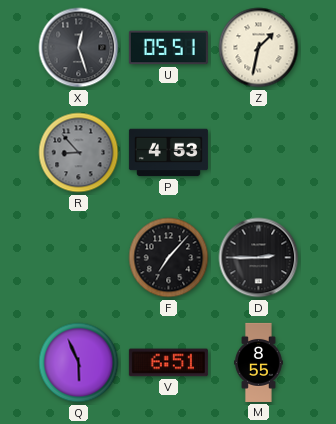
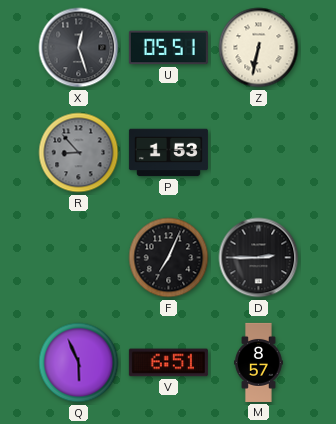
Z: 1:32 -> 6:32 (259, 48)
P: 4:53 -> 1:53 (168, 153)
F: 7:07 -> 7:04 (169, 258)
M: 8:55 -> 8:57 (259, 362)
